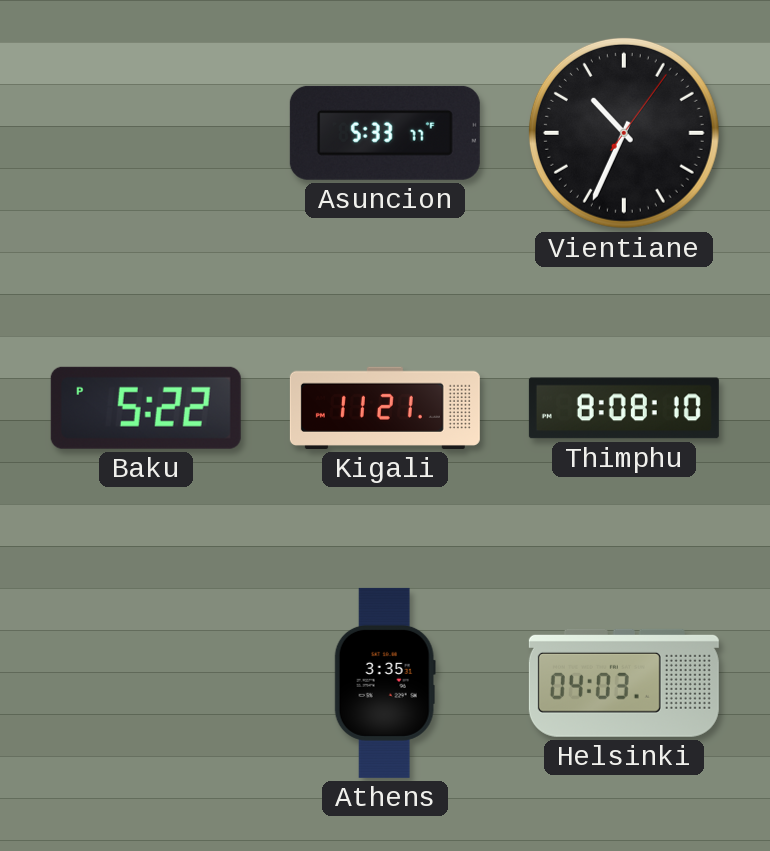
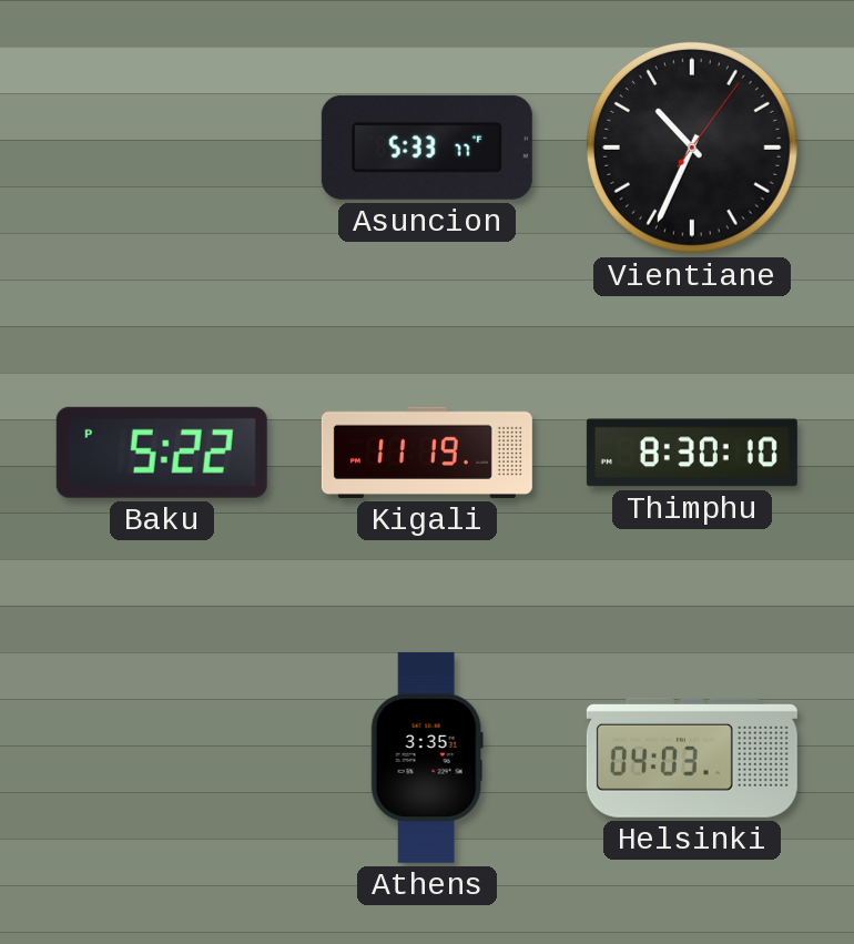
Kigali: 11:21 -> 11:19 (427, 453)
Thimphu: 8:08 -> 8:30 (692, 453)
